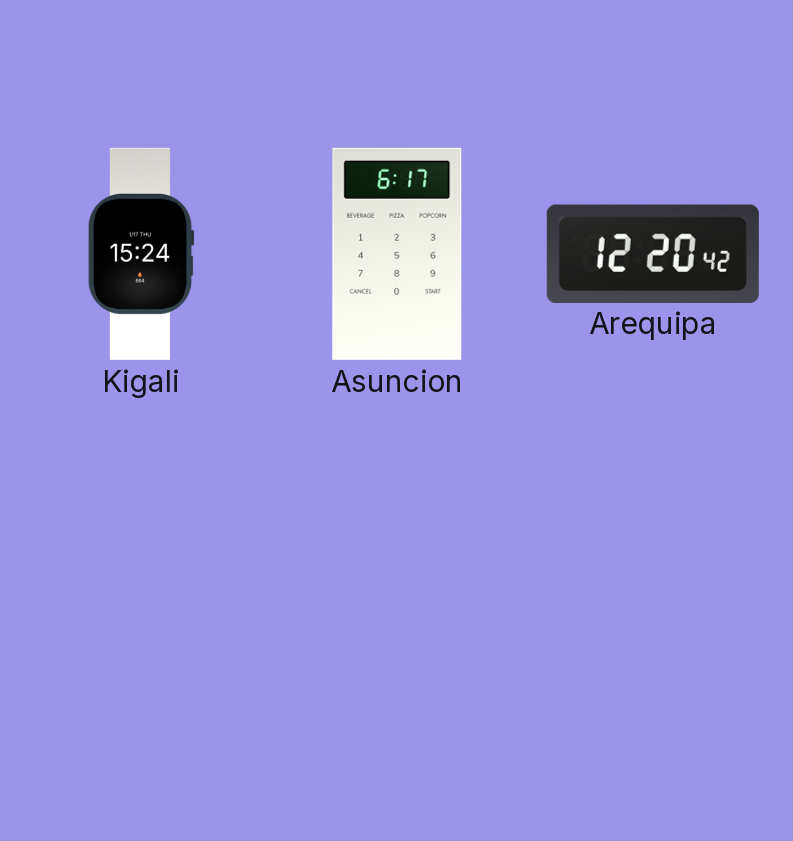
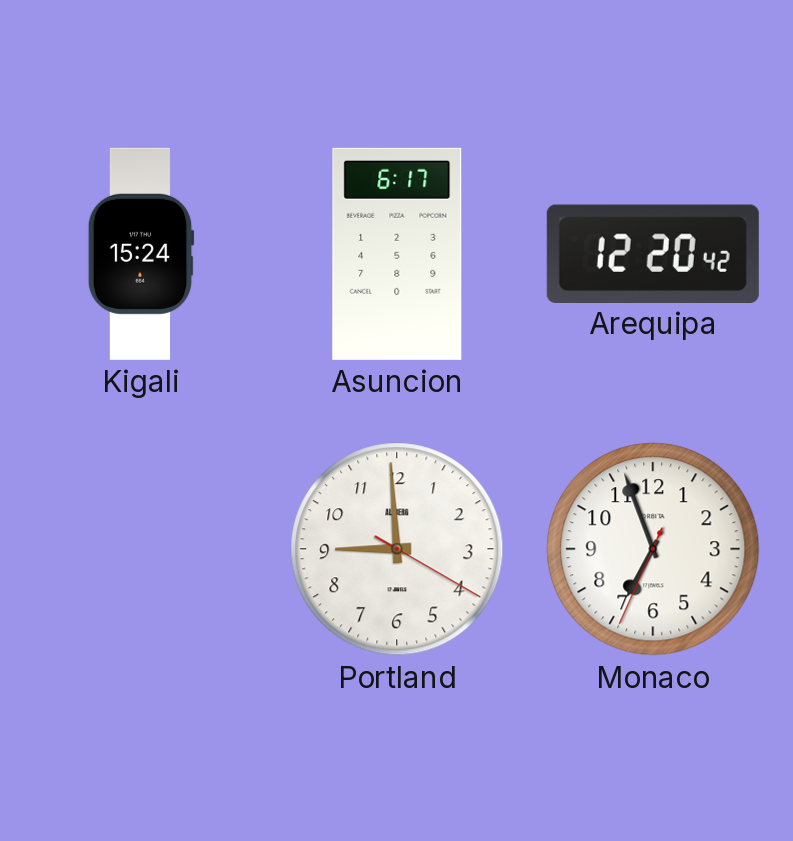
Portland: none -> 8:59 (397, 549)
Monaco: none -> 6:56 (653, 549)
